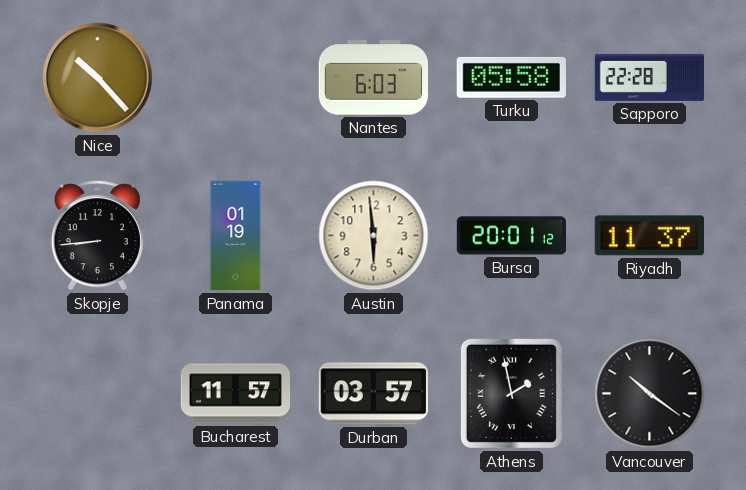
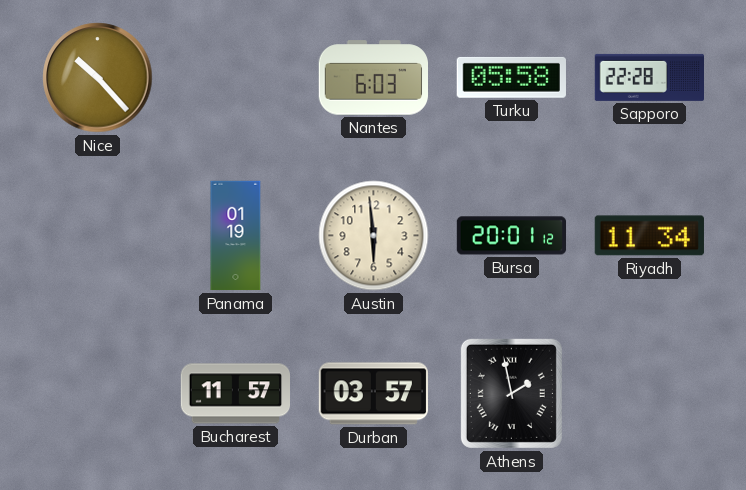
Skopje: 8:44 -> none (97, 236)
Riyadh: 11:37 -> 11:34 (649, 236)
Vancouver: 10:21 -> none (650, 394)
